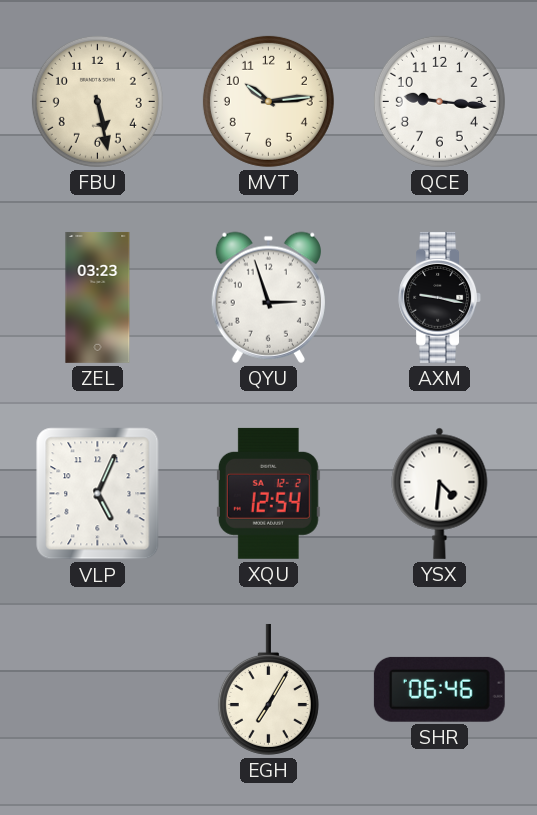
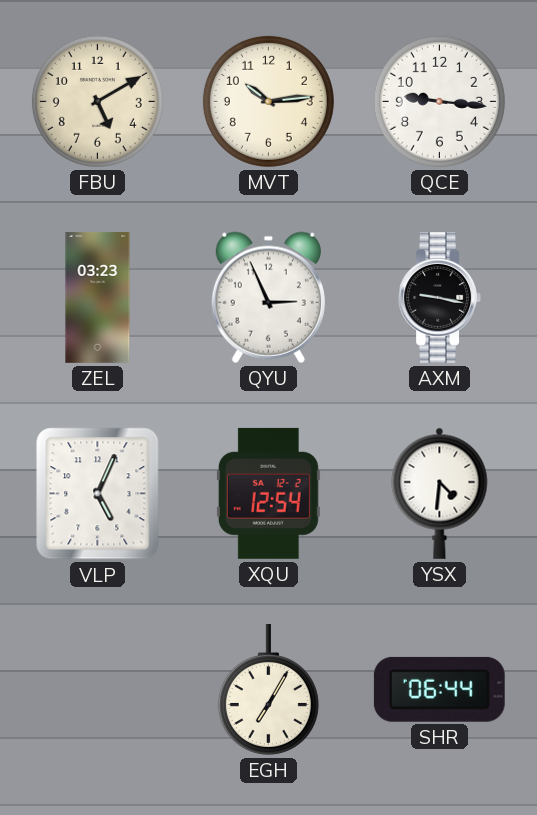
FBU: 5:28 -> 5:10 (97, 101)
QYU: 2:57 -> 2:56 (268, 297)
SHR: 06:46 -> 06:44 (439, 689)
